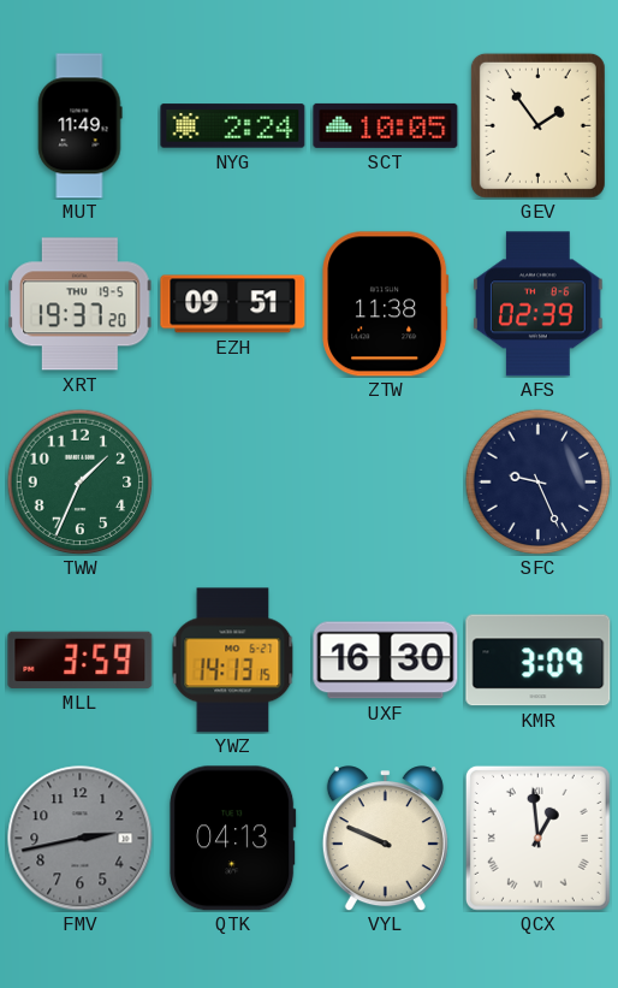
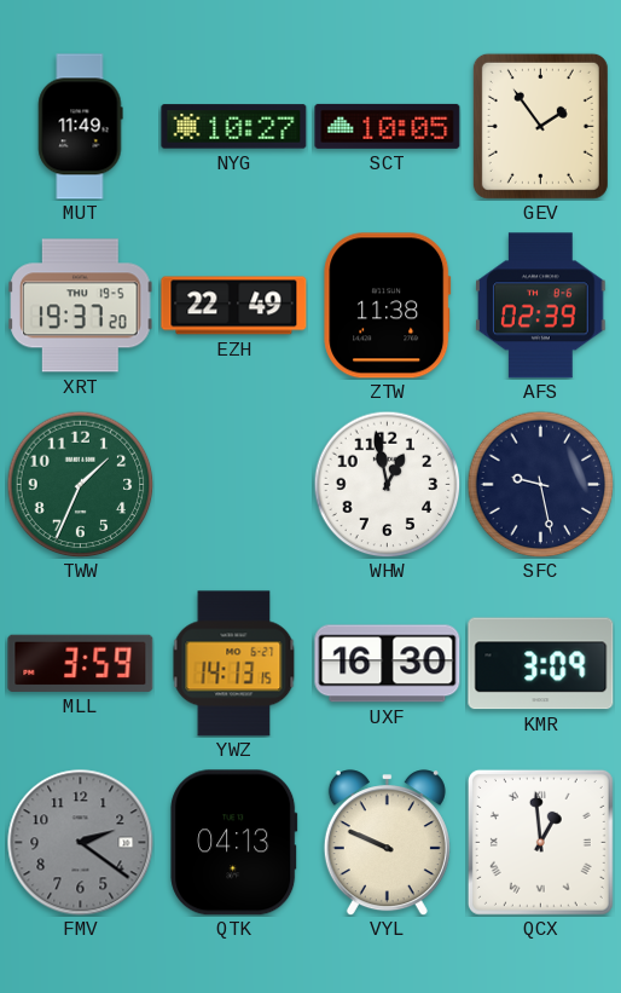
NYG: 2:24 -> 10:27 (234, 127)
EZH: 09:51 -> 22:49 (234, 306)
WHW: none -> 12:58 (387, 484)
SFC: 9:26 -> 9:28 (540, 484)
FMV: 2:43 -> 2:21 (81, 843)
